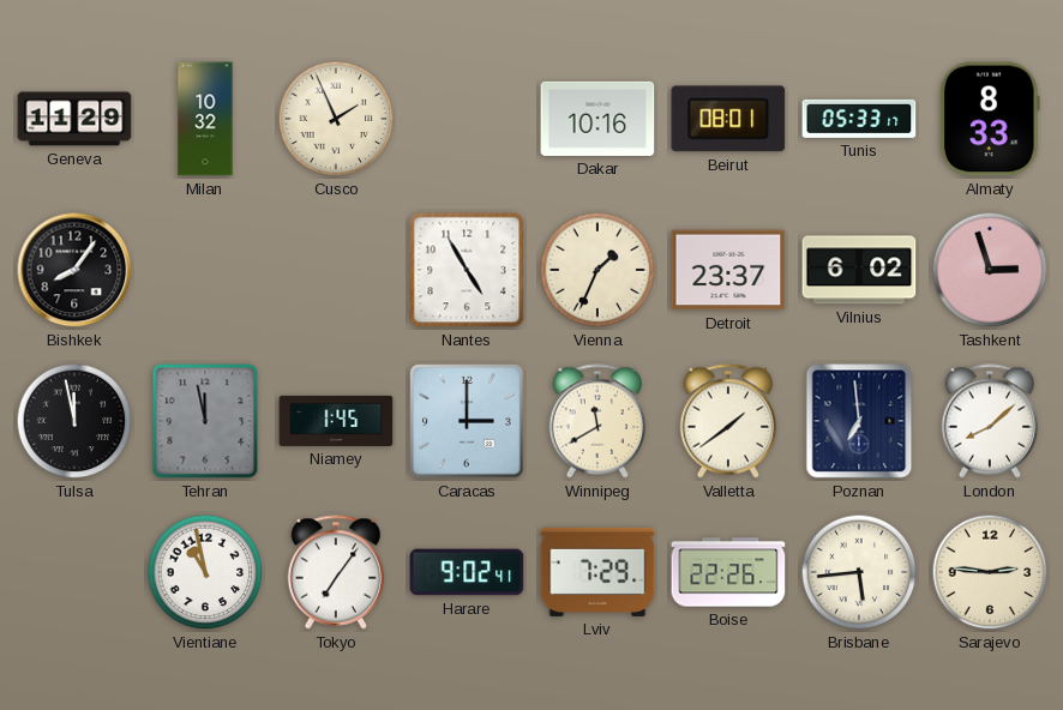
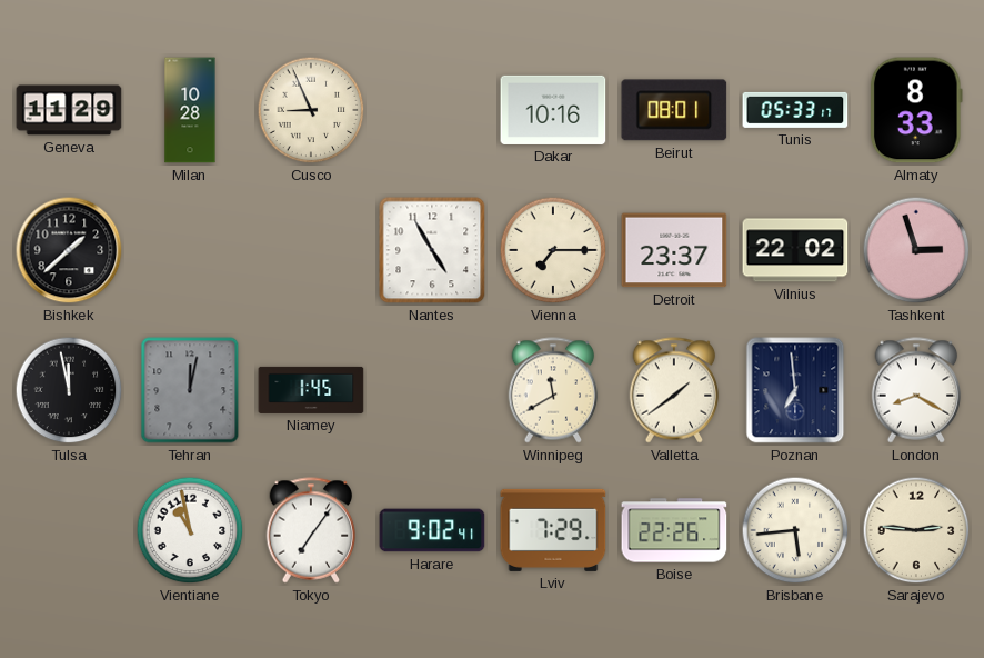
Milan: 10:32 -> 10:28 (190, 110)
Cusco: 1:56 -> 8:56 (311, 110)
Bishkek: 8:06 -> 1:38 (69, 250)
Vienna: 1:34 -> 7:15 (553, 250)
Vilnius: 6:02 -> 22:02 (795, 250)
Tehran: 11:58 -> 12:02 (190, 390)
Caracas: 3:00 -> none (467, 421)
London: 8:08 -> 8:20 (916, 390)
